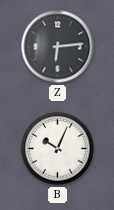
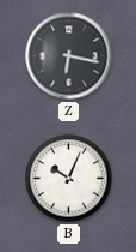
Z: 6:14 -> 6:17 (69, 56)
